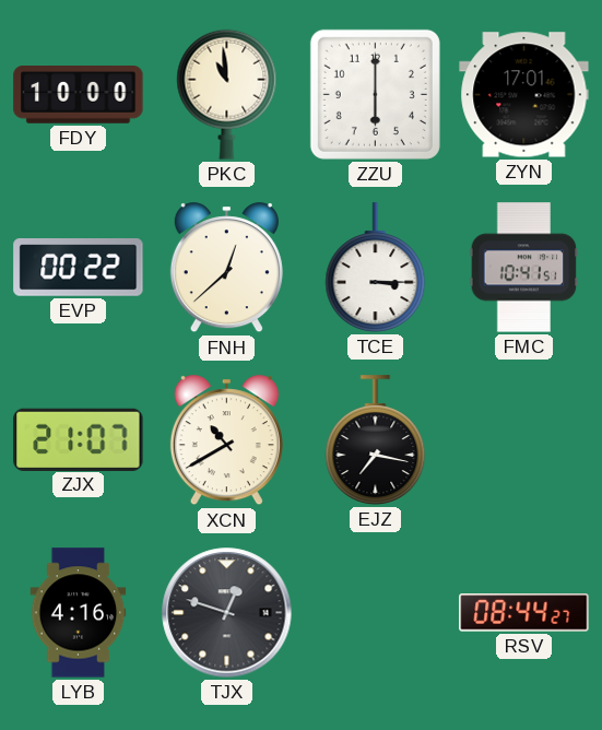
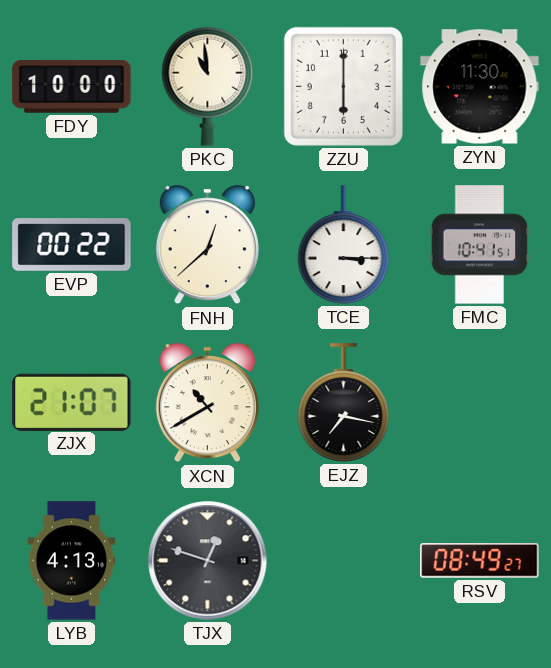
ZYN: 17:01 -> 11:30 (480, 87)
LYB: 4:16 -> 4:13 (72, 561)
RSV: 08:44 -> 08:49 (480, 561)
